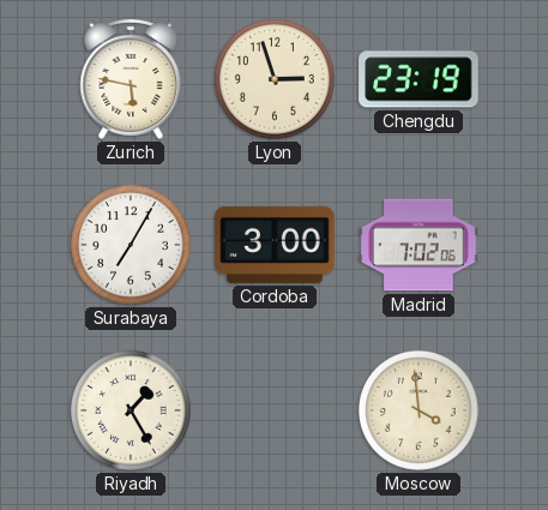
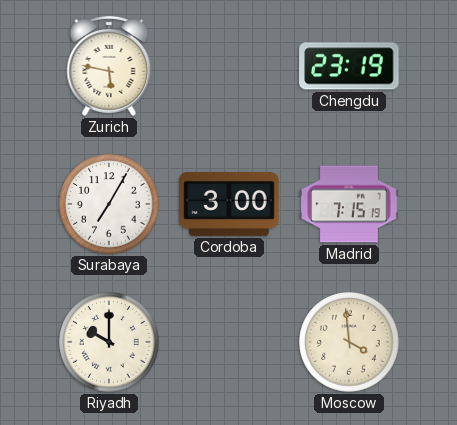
Lyon: 2:57 -> none (276, 80)
Madrid: 7:02 -> 7:15 (349, 204)
Riyadh: 1:25 -> 10:00 (110, 343)
